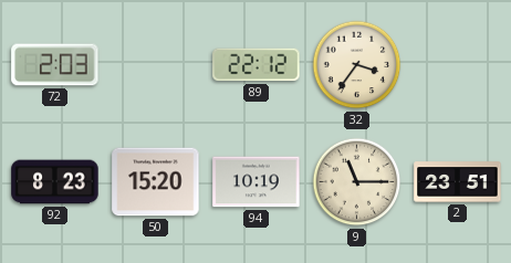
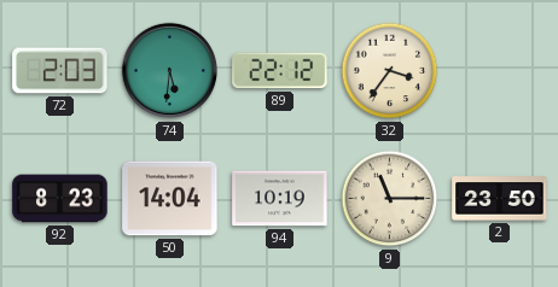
74: none -> 5:31 (170, 71)
50: 15:20 -> 14:04 (170, 199)
2: 23:51 -> 23:50 (500, 199)
